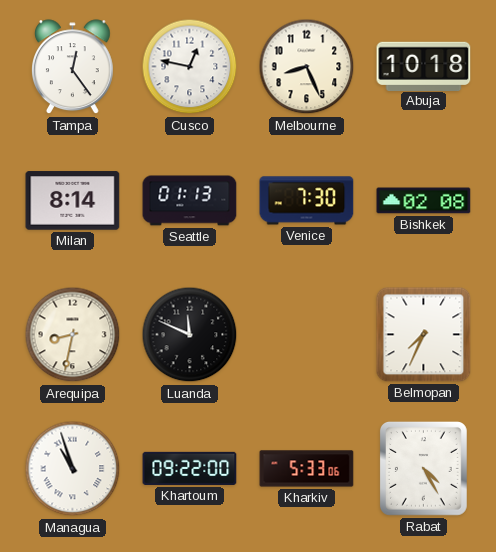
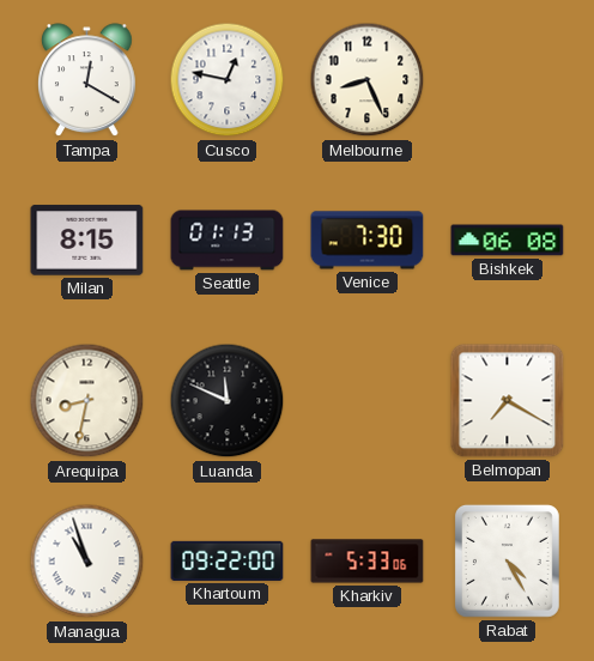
Tampa: 12:24 -> 12:20 (86, 80)
Abuja: 10:18 -> none (424, 66)
Milan: 8:14 -> 8:15 (87, 241)
Bishkek: 02:08 -> 06:08 (508, 241)
Belmopan: 7:34 -> 7:20 (508, 401)
